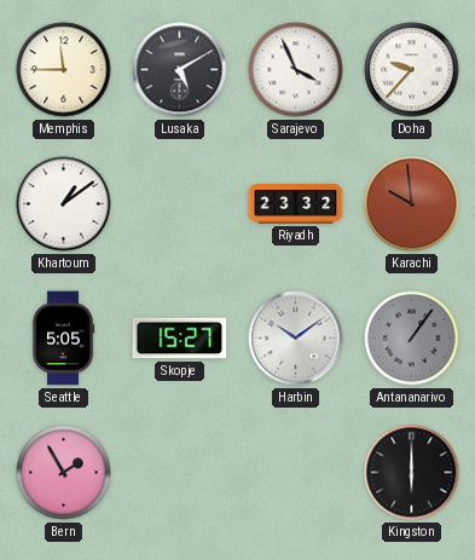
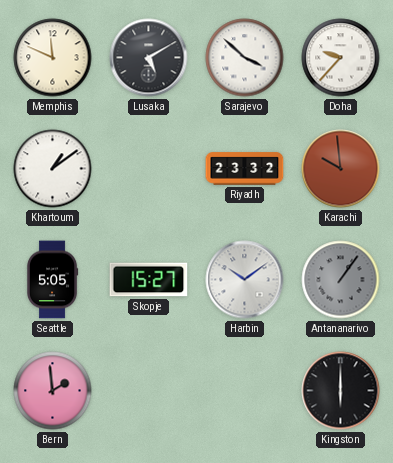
Memphis: 11:45 -> 11:49 (53, 58)
Sarajevo: 3:56 -> 3:52 (245, 58)
Bern: 1:55 -> 1:59 (53, 391)
